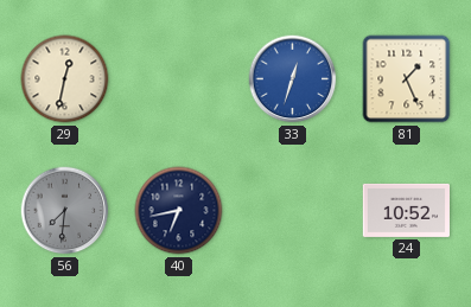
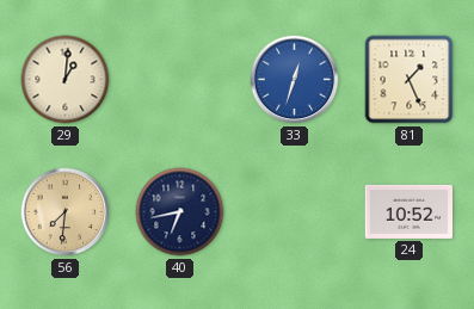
29: 12:32 -> 1:01 (66, 80)
56 dial: grey -> champagne (66, 212)
